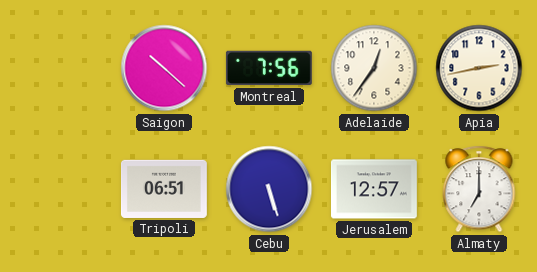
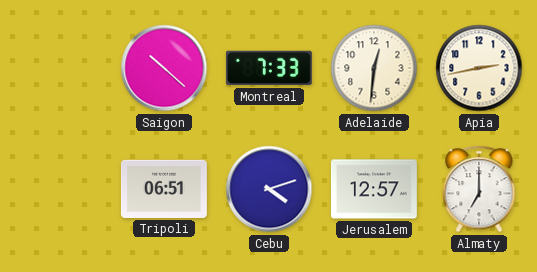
Montreal: 7:56 -> 7:33 (269, 68)
Adelaide: 12:36 -> 12:31 (374, 68)
Cebu: 5:27 -> 4:12 (269, 189)
